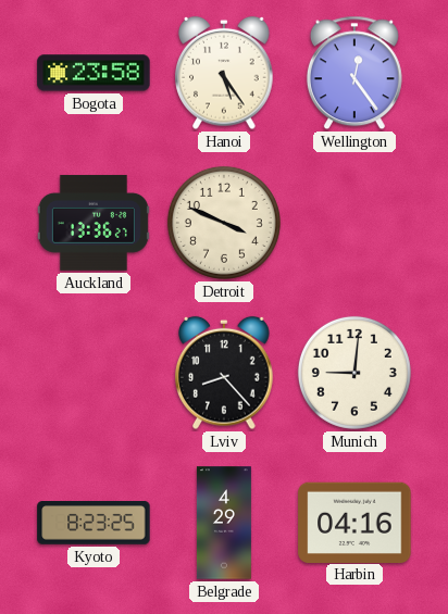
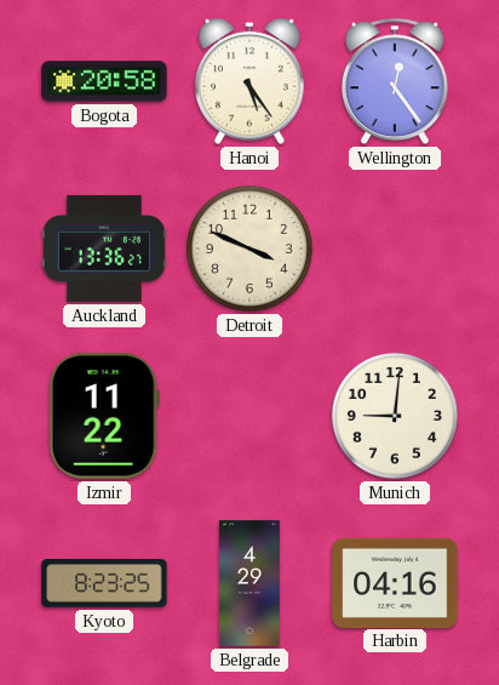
Bogota: 23:58 -> 20:58 (104, 81)
Izmir: none -> 11:22 (104, 416)
Lviv: 8:23 -> none (225, 373)
